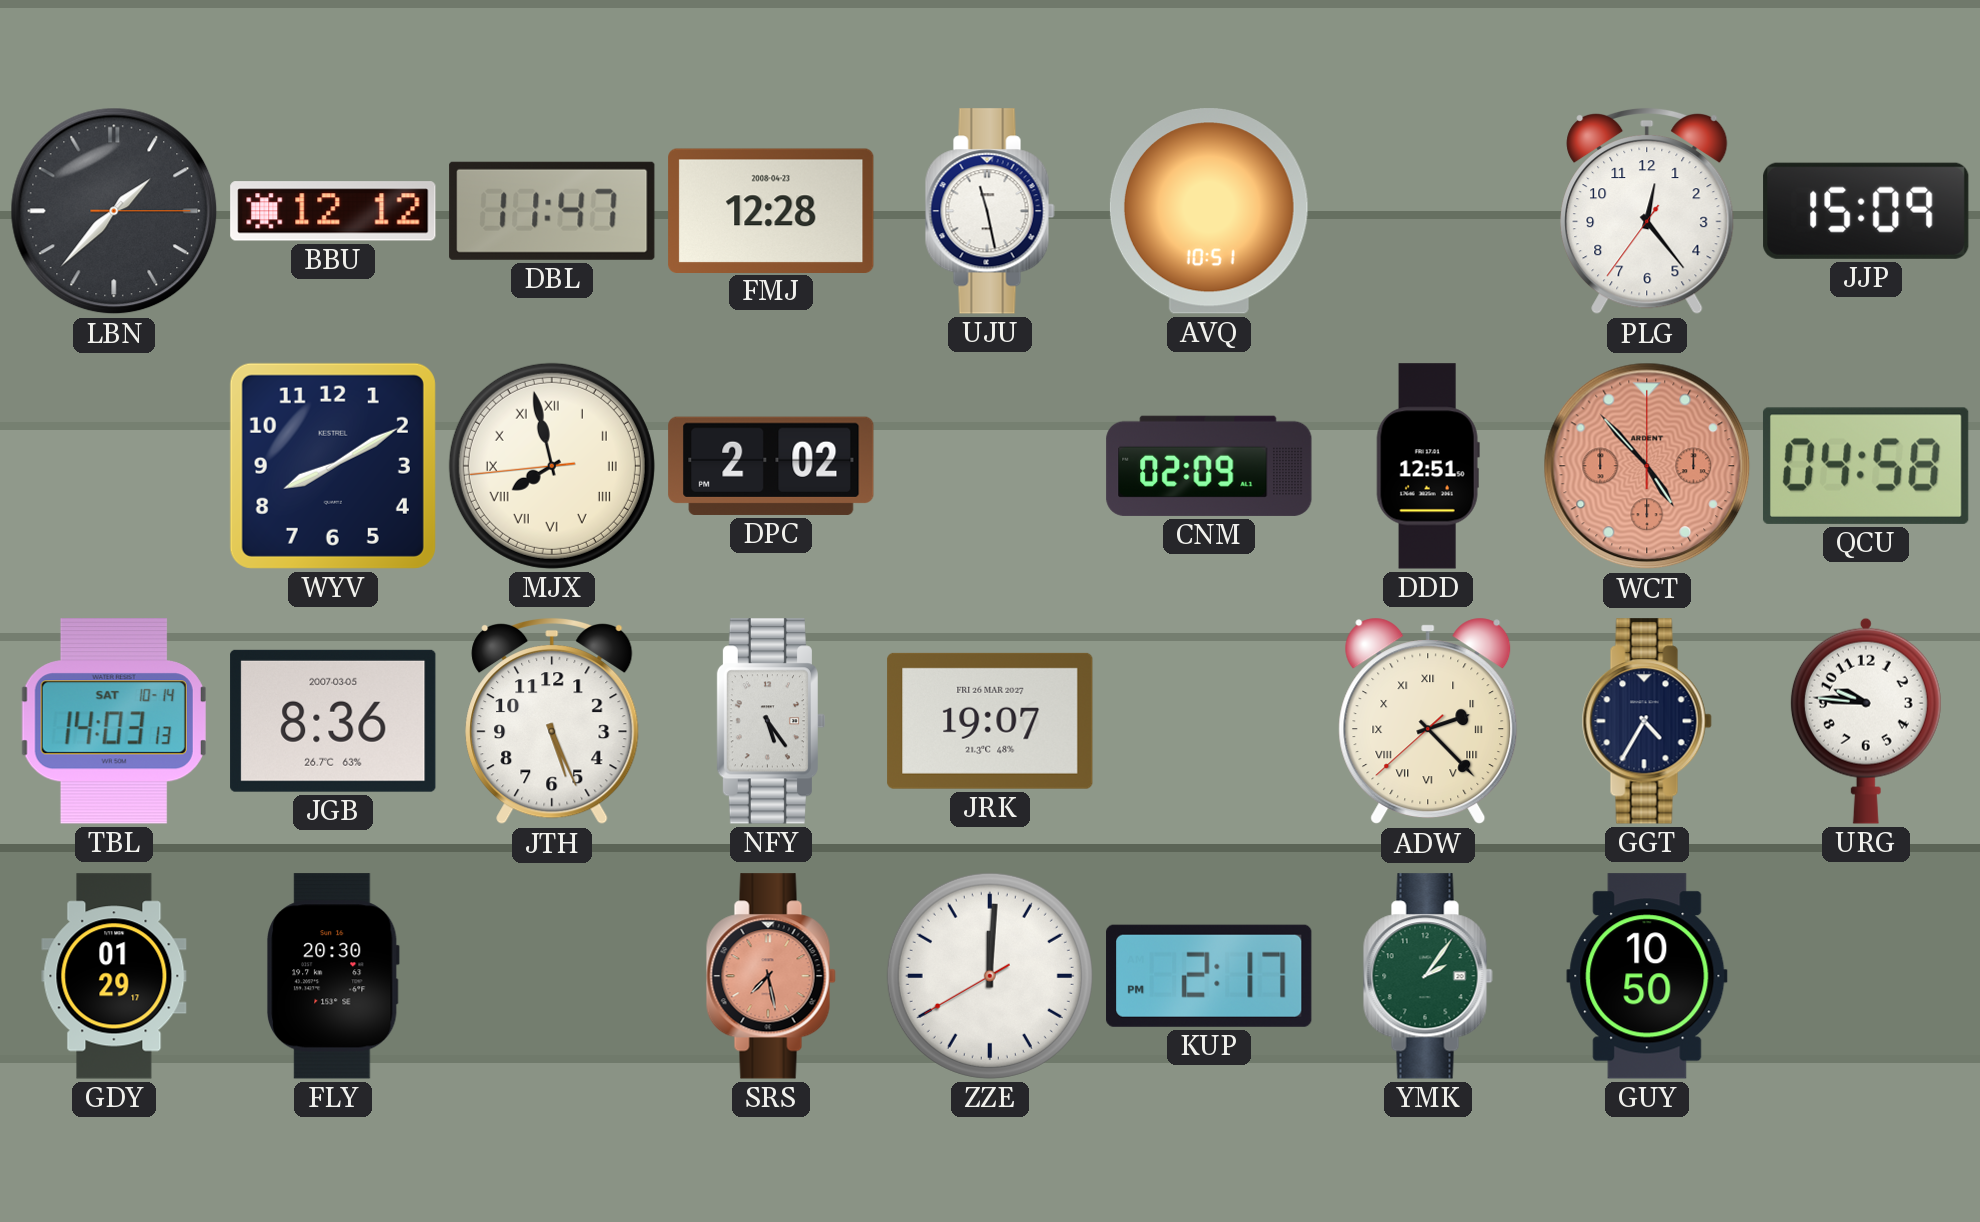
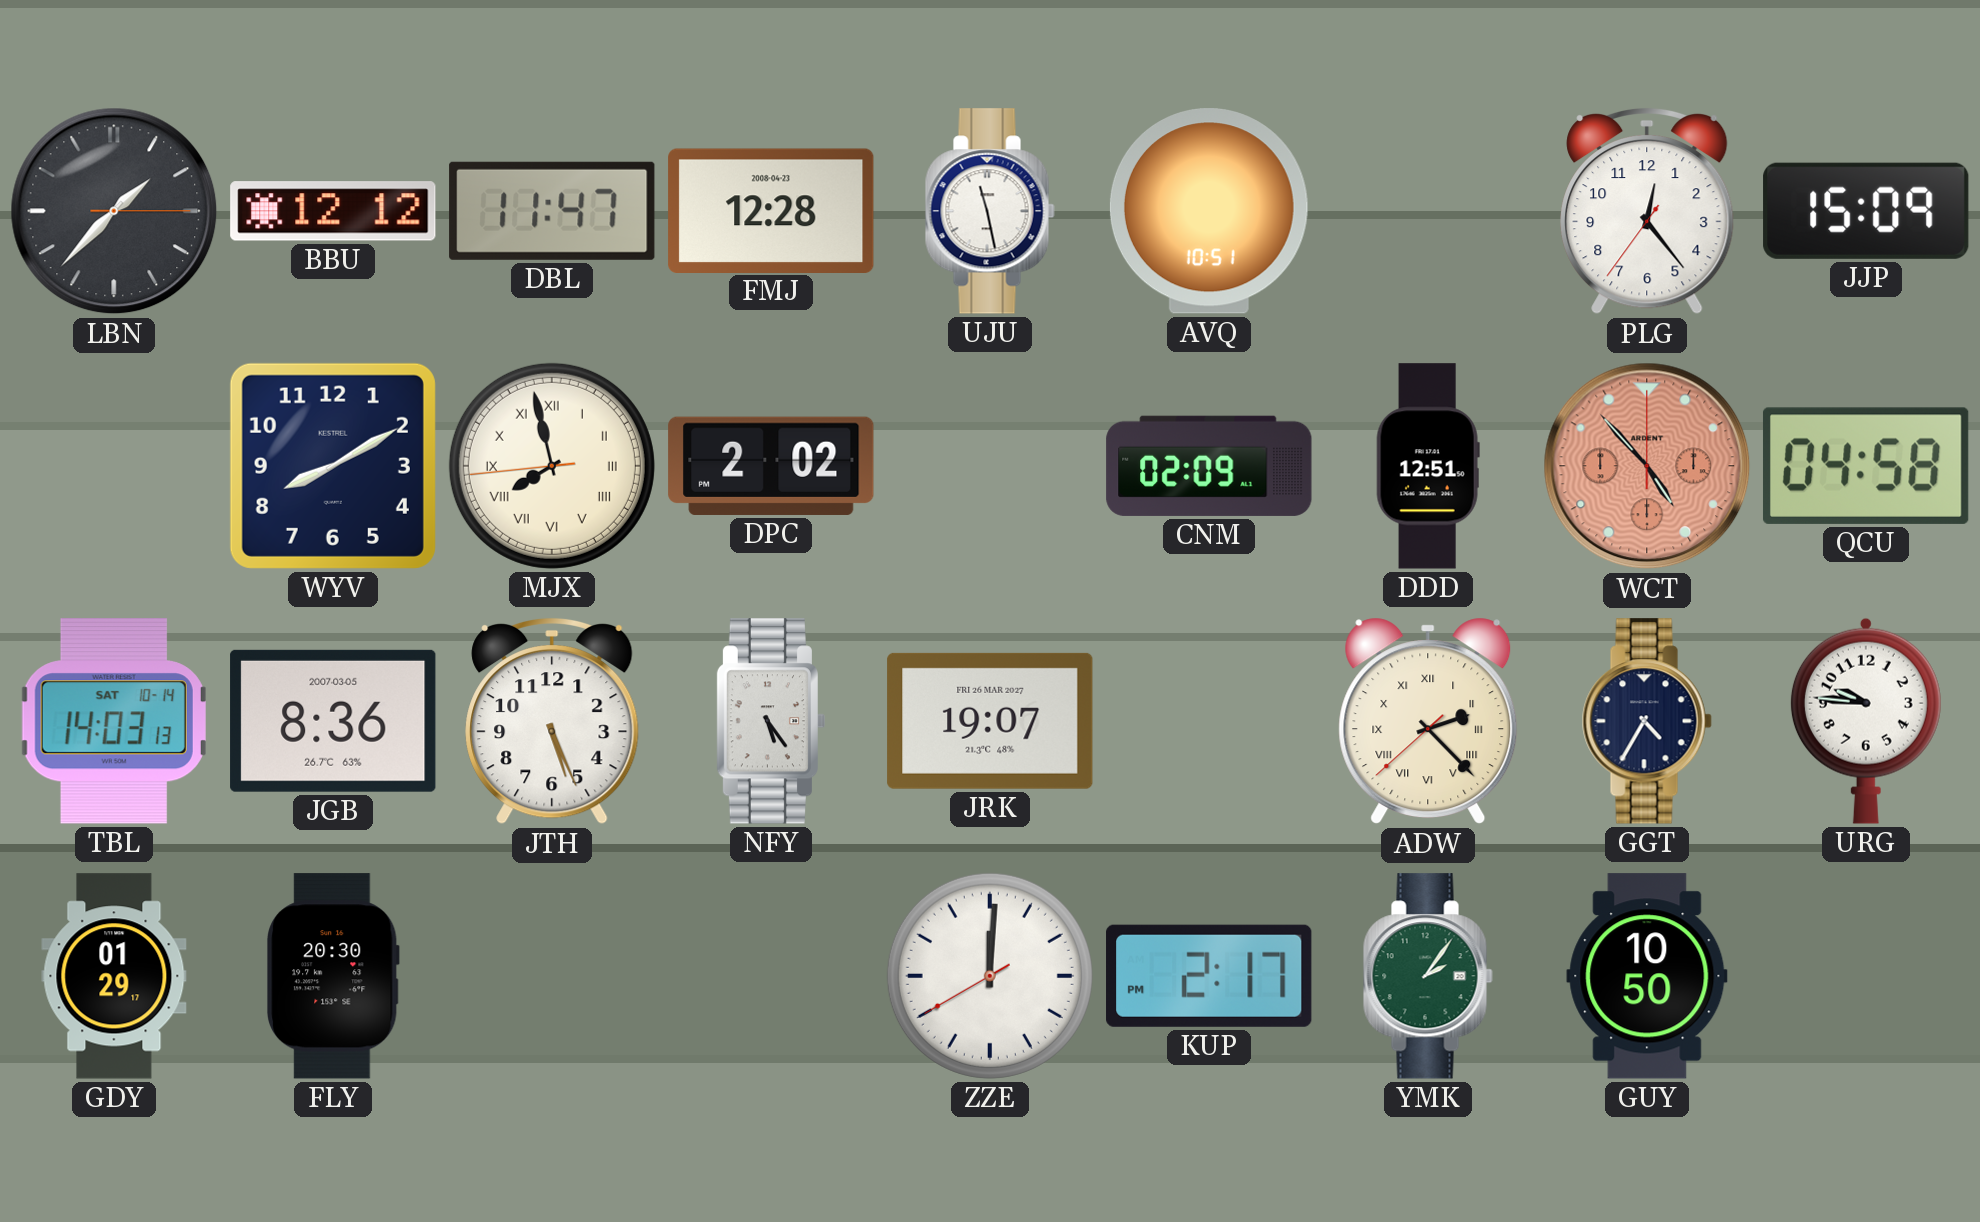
SRS: 7:28 -> none (771, 976)
